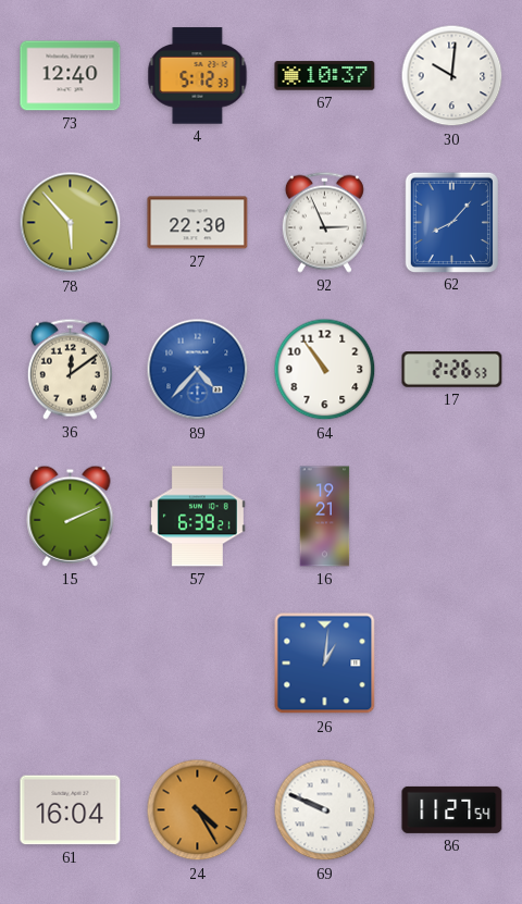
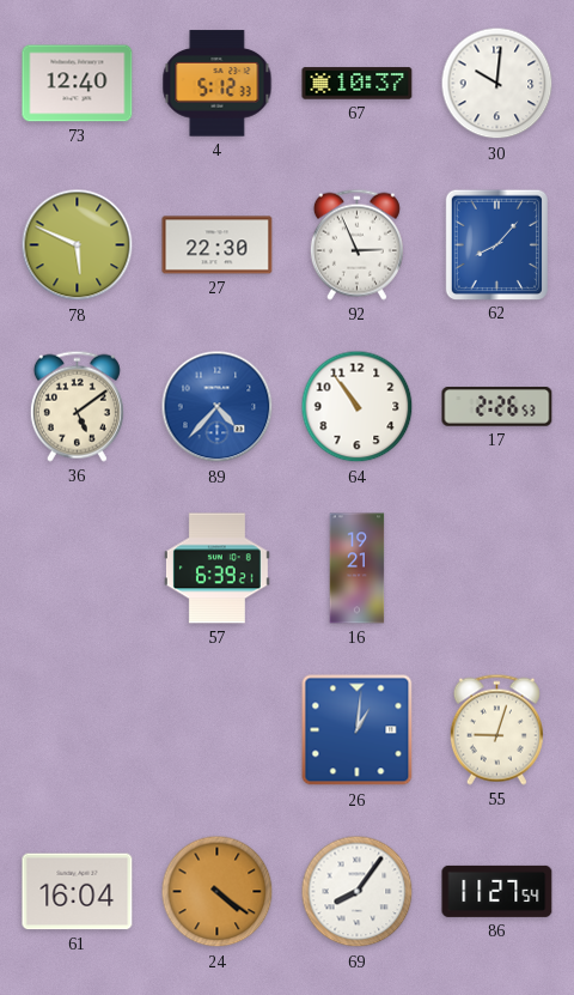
78: 5:53 -> 5:49 (78, 245)
36: 12:09 -> 5:09 (77, 406)
15: 2:11 -> none (71, 516)
55: none -> 9:03 (496, 729)
24: 4:25 -> 4:21 (218, 892)
69: 9:49 -> 8:06 (358, 892)
